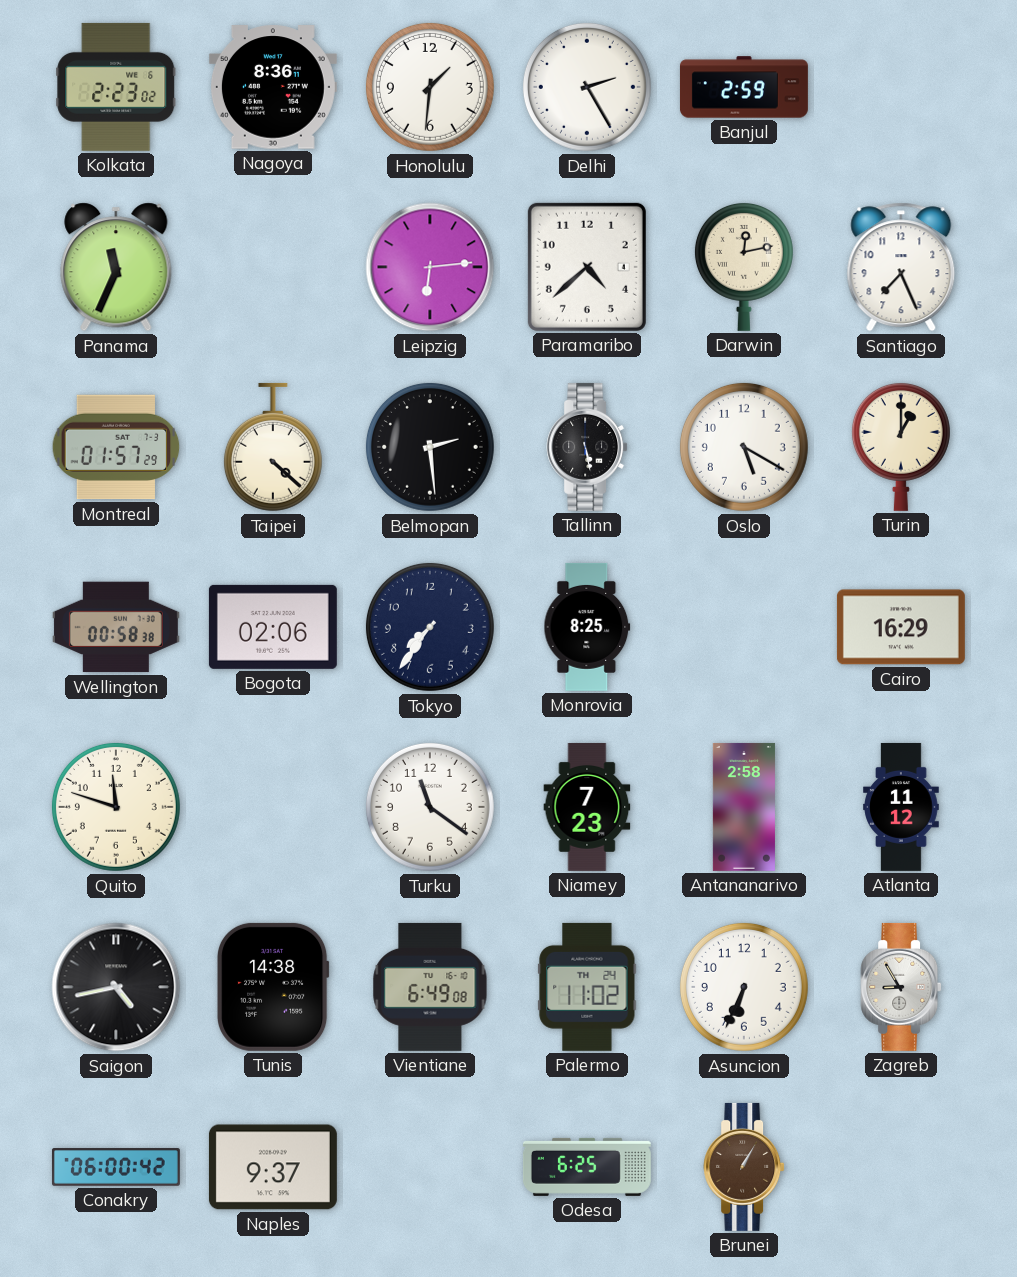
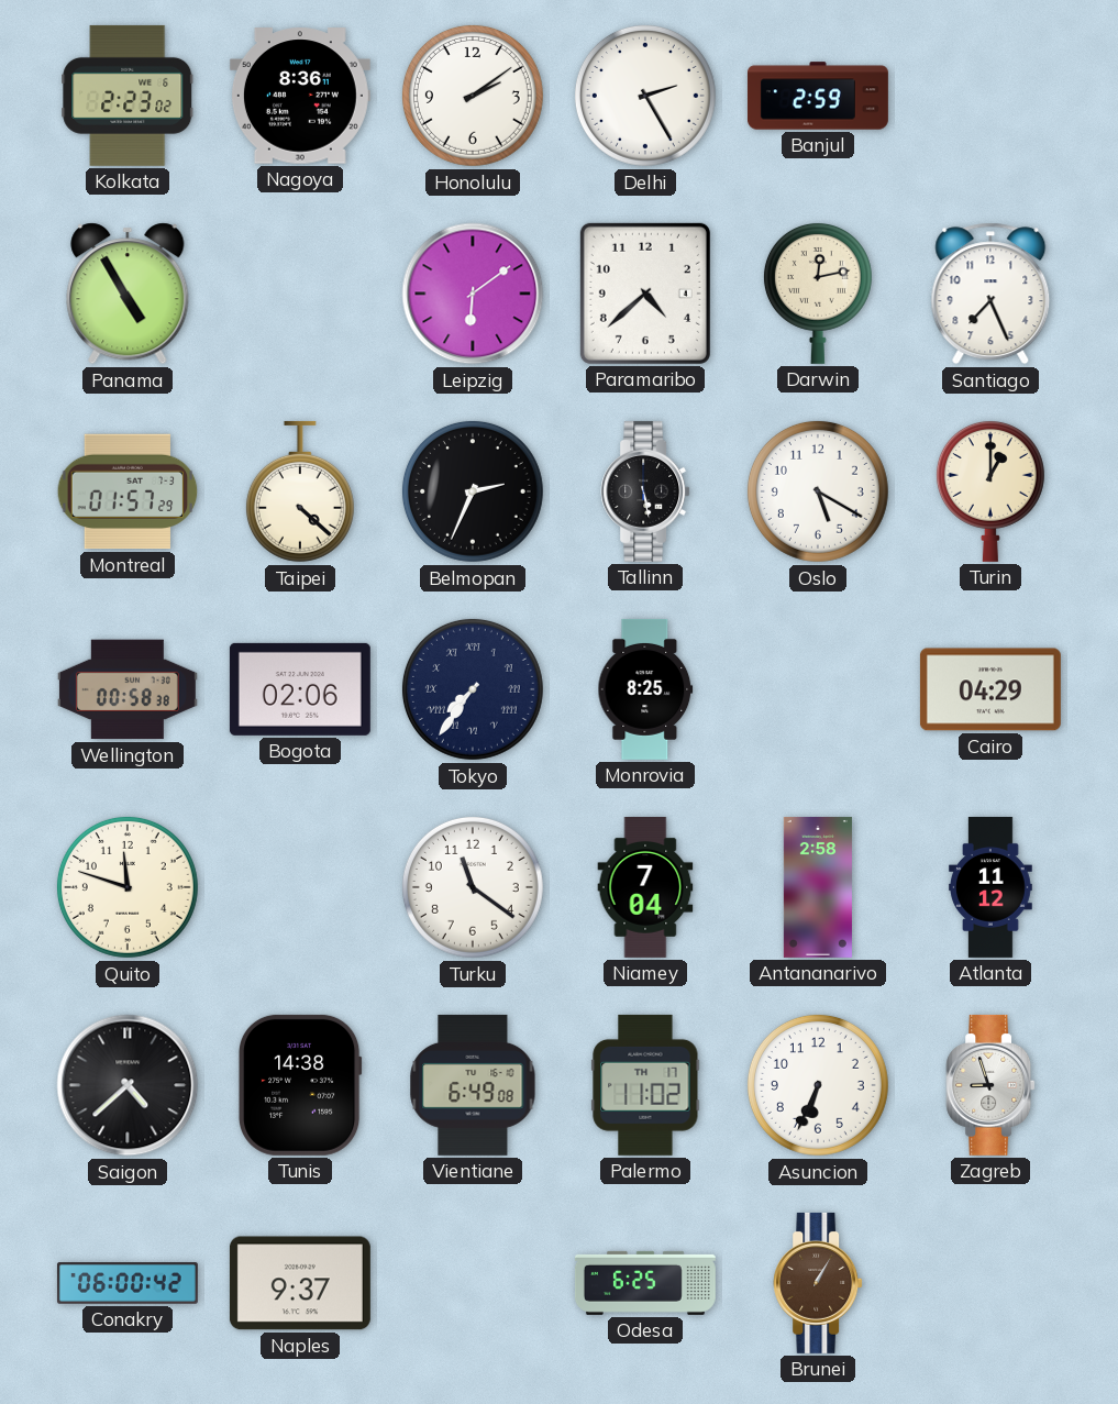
Honolulu: 1:31 -> 2:09 (473, 96)
Panama: 11:34 -> 4:55 (128, 294)
Leipzig: 6:14 -> 6:09 (473, 294)
Belmopan: 2:29 -> 2:34 (473, 491)
Tokyo numerals: Arabic -> Roman (473, 689)
Cairo: 16:29 -> 04:29 (990, 689)
Niamey: 7:23 -> 7:04 (645, 887)
Saigon: 4:43 -> 4:38 (128, 1085)
Palermo date: TH 24 -> TH 17 (645, 1085)
Zagreb: 8:55 -> 8:57 (990, 1085)
